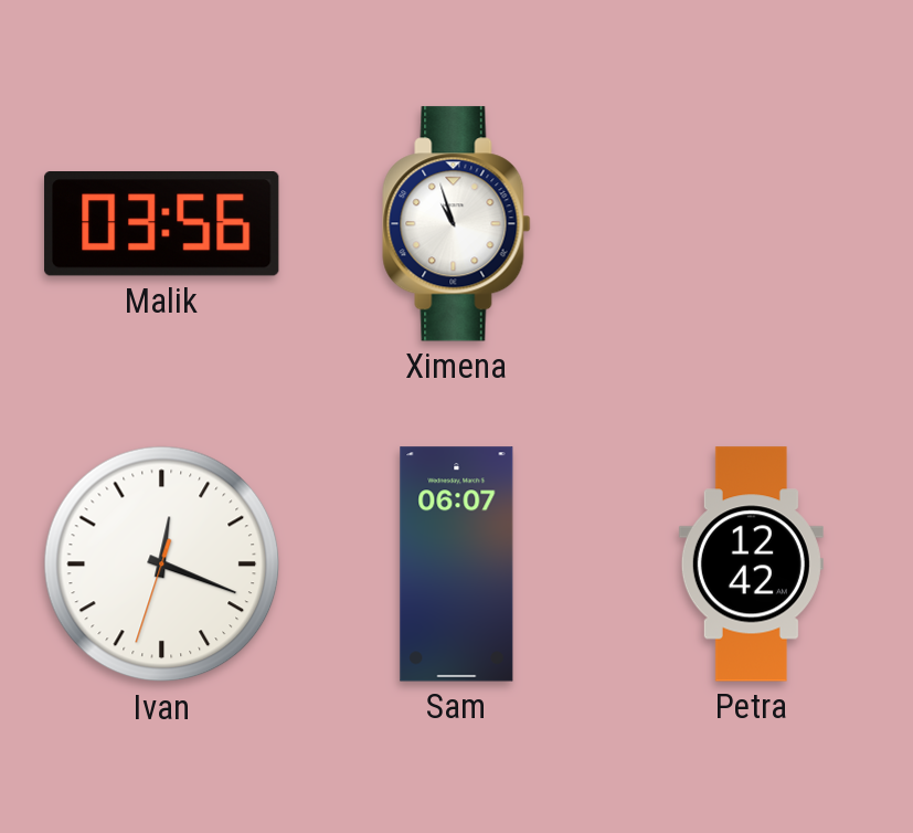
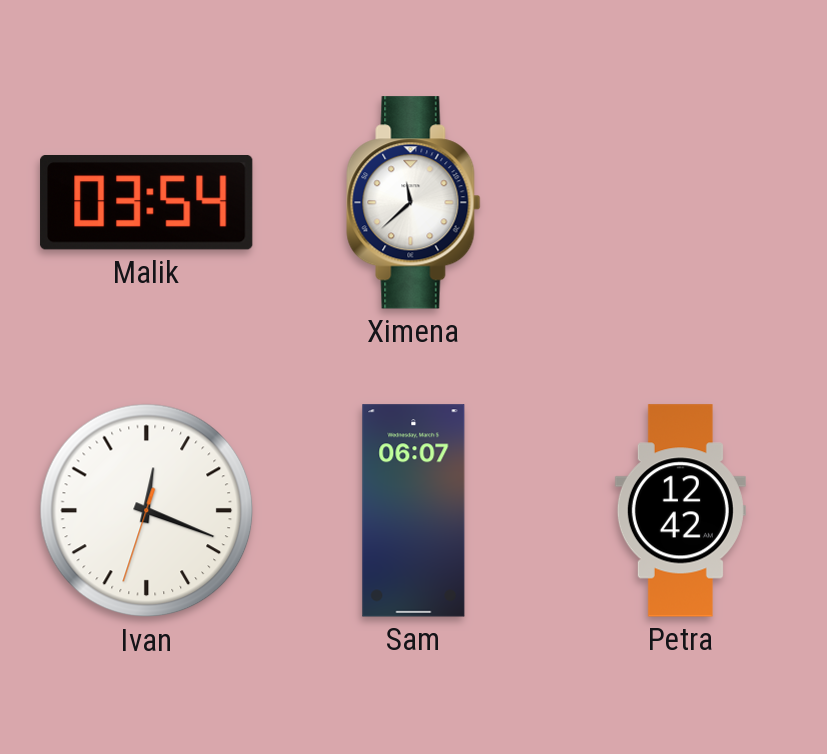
Malik: 03:56 -> 03:54 (147, 203)
Ximena: 10:57 -> 11:38 (414, 203)
